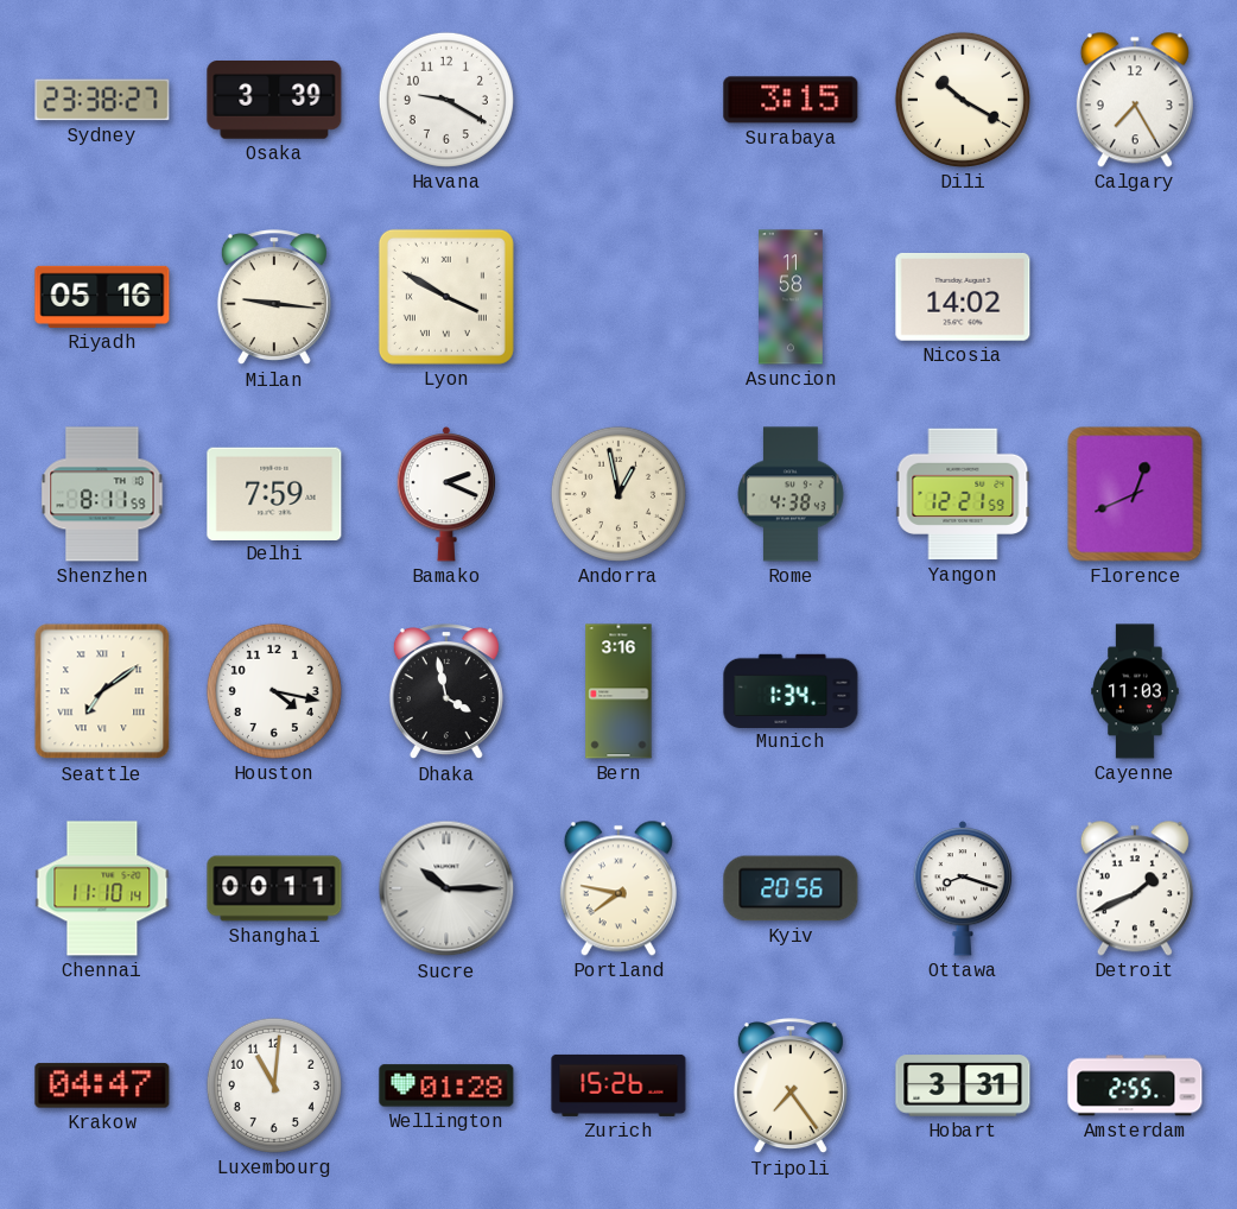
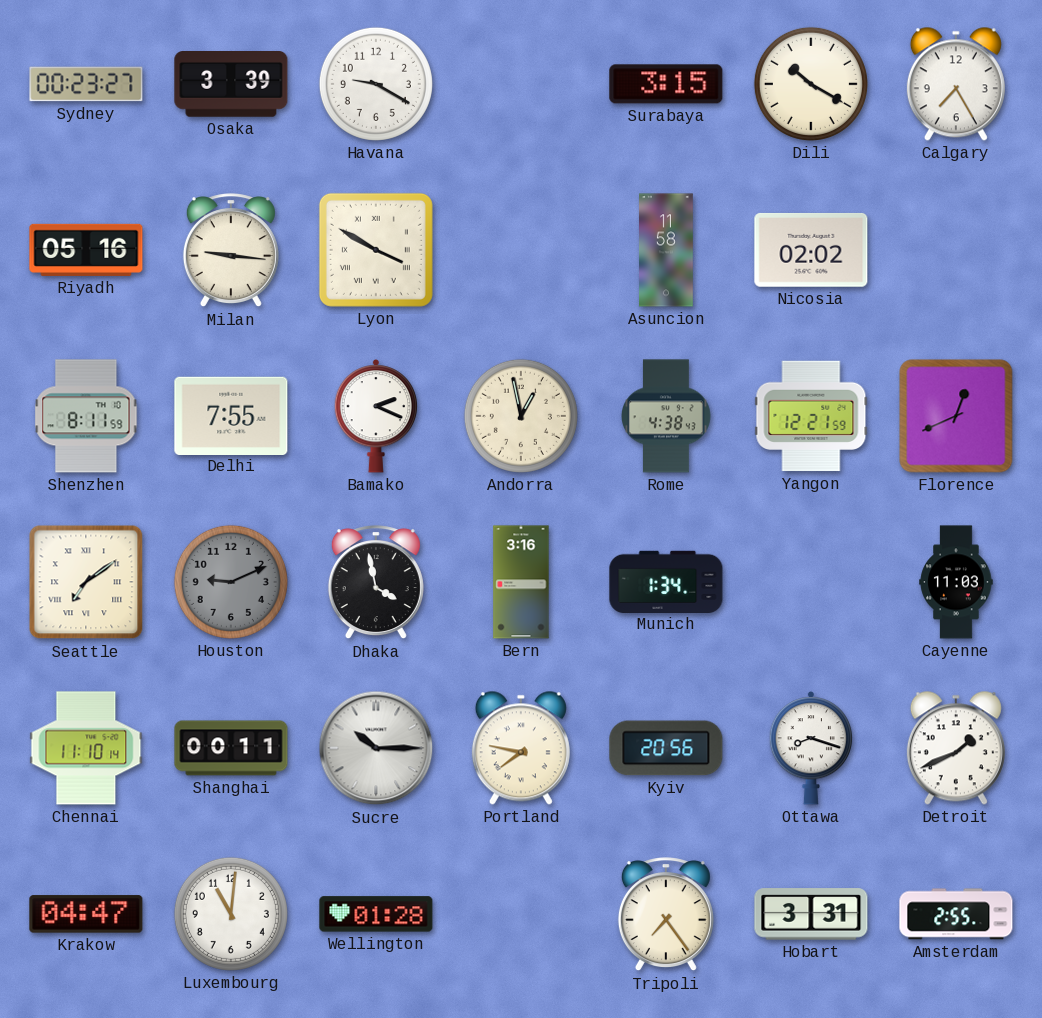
Sydney: 23:38 -> 00:23 (86, 84)
Nicosia: 14:02 -> 02:02 (811, 250)
Delhi: 7:59 -> 7:55 (231, 415)
Houston: 4:17 -> 9:11 (231, 582)
Houston dial: white -> grey (231, 582)
Zurich: 15:26 -> none (618, 1085)
